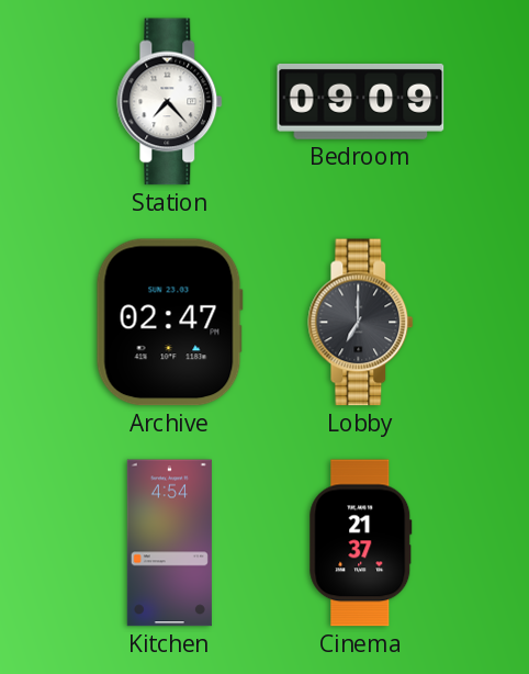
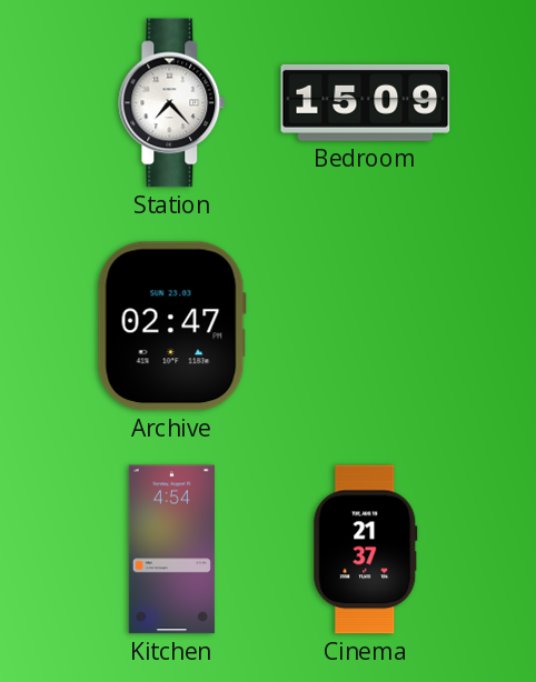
Bedroom: 09:09 -> 15:09 (366, 102)
Lobby: 7:00 -> none (361, 323)
